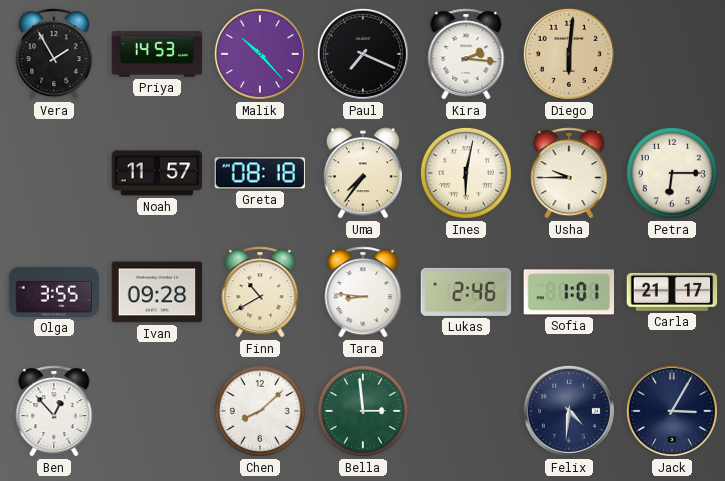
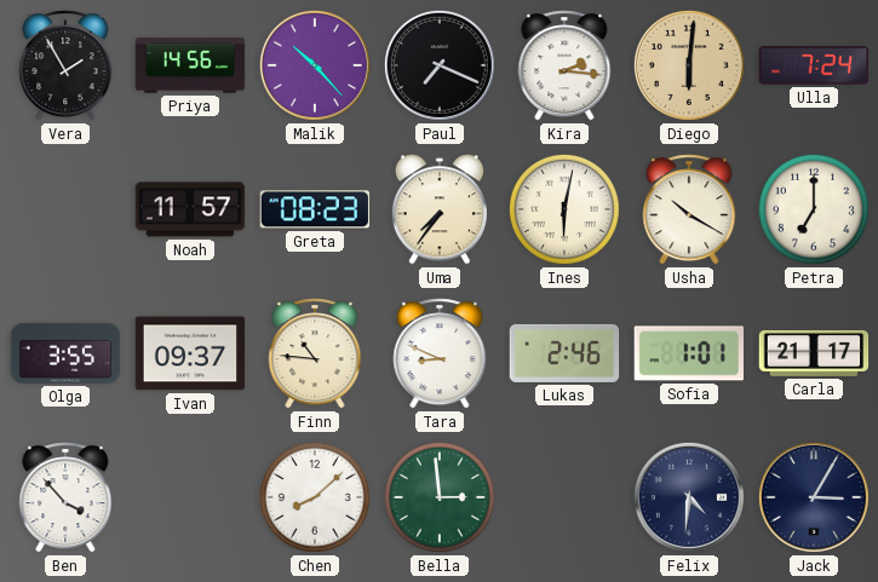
Priya: 14:53 -> 14:56 (190, 65)
Ulla: none -> 7:24 (814, 65)
Greta: 08:18 -> 08:23 (315, 209)
Usha: 9:45 -> 10:20 (689, 209)
Petra: 6:15 -> 7:00 (814, 209)
Ivan: 09:28 -> 09:37 (190, 353)
Finn: 10:40 -> 10:46 (315, 353)
Tara: 8:46 -> 8:49 (440, 353)
Ben: 12:53 -> 3:53 (65, 497)
